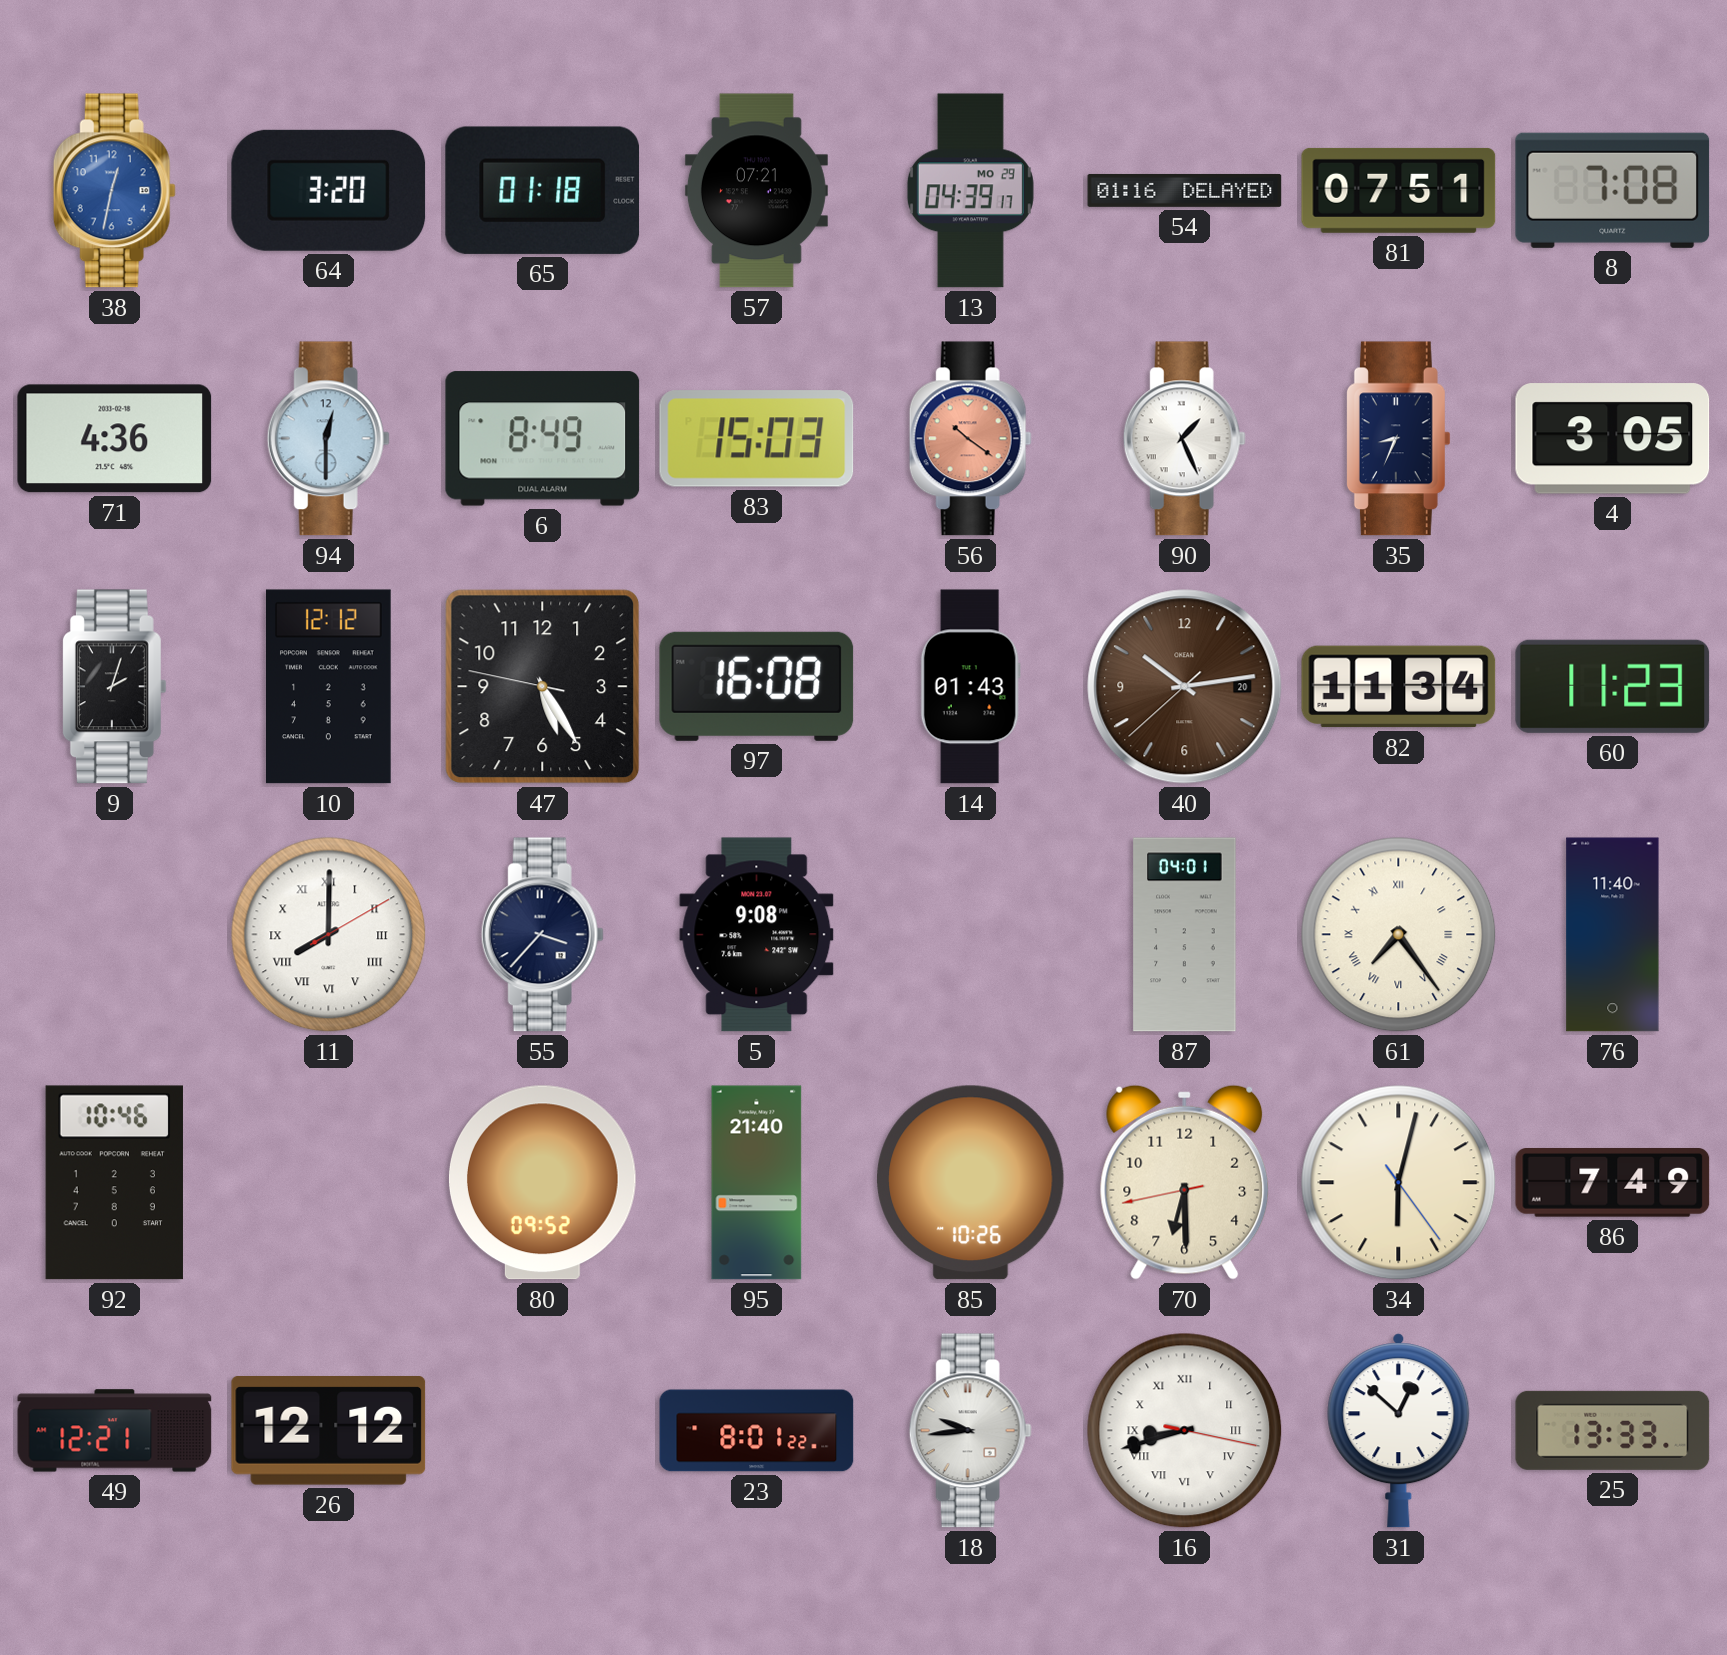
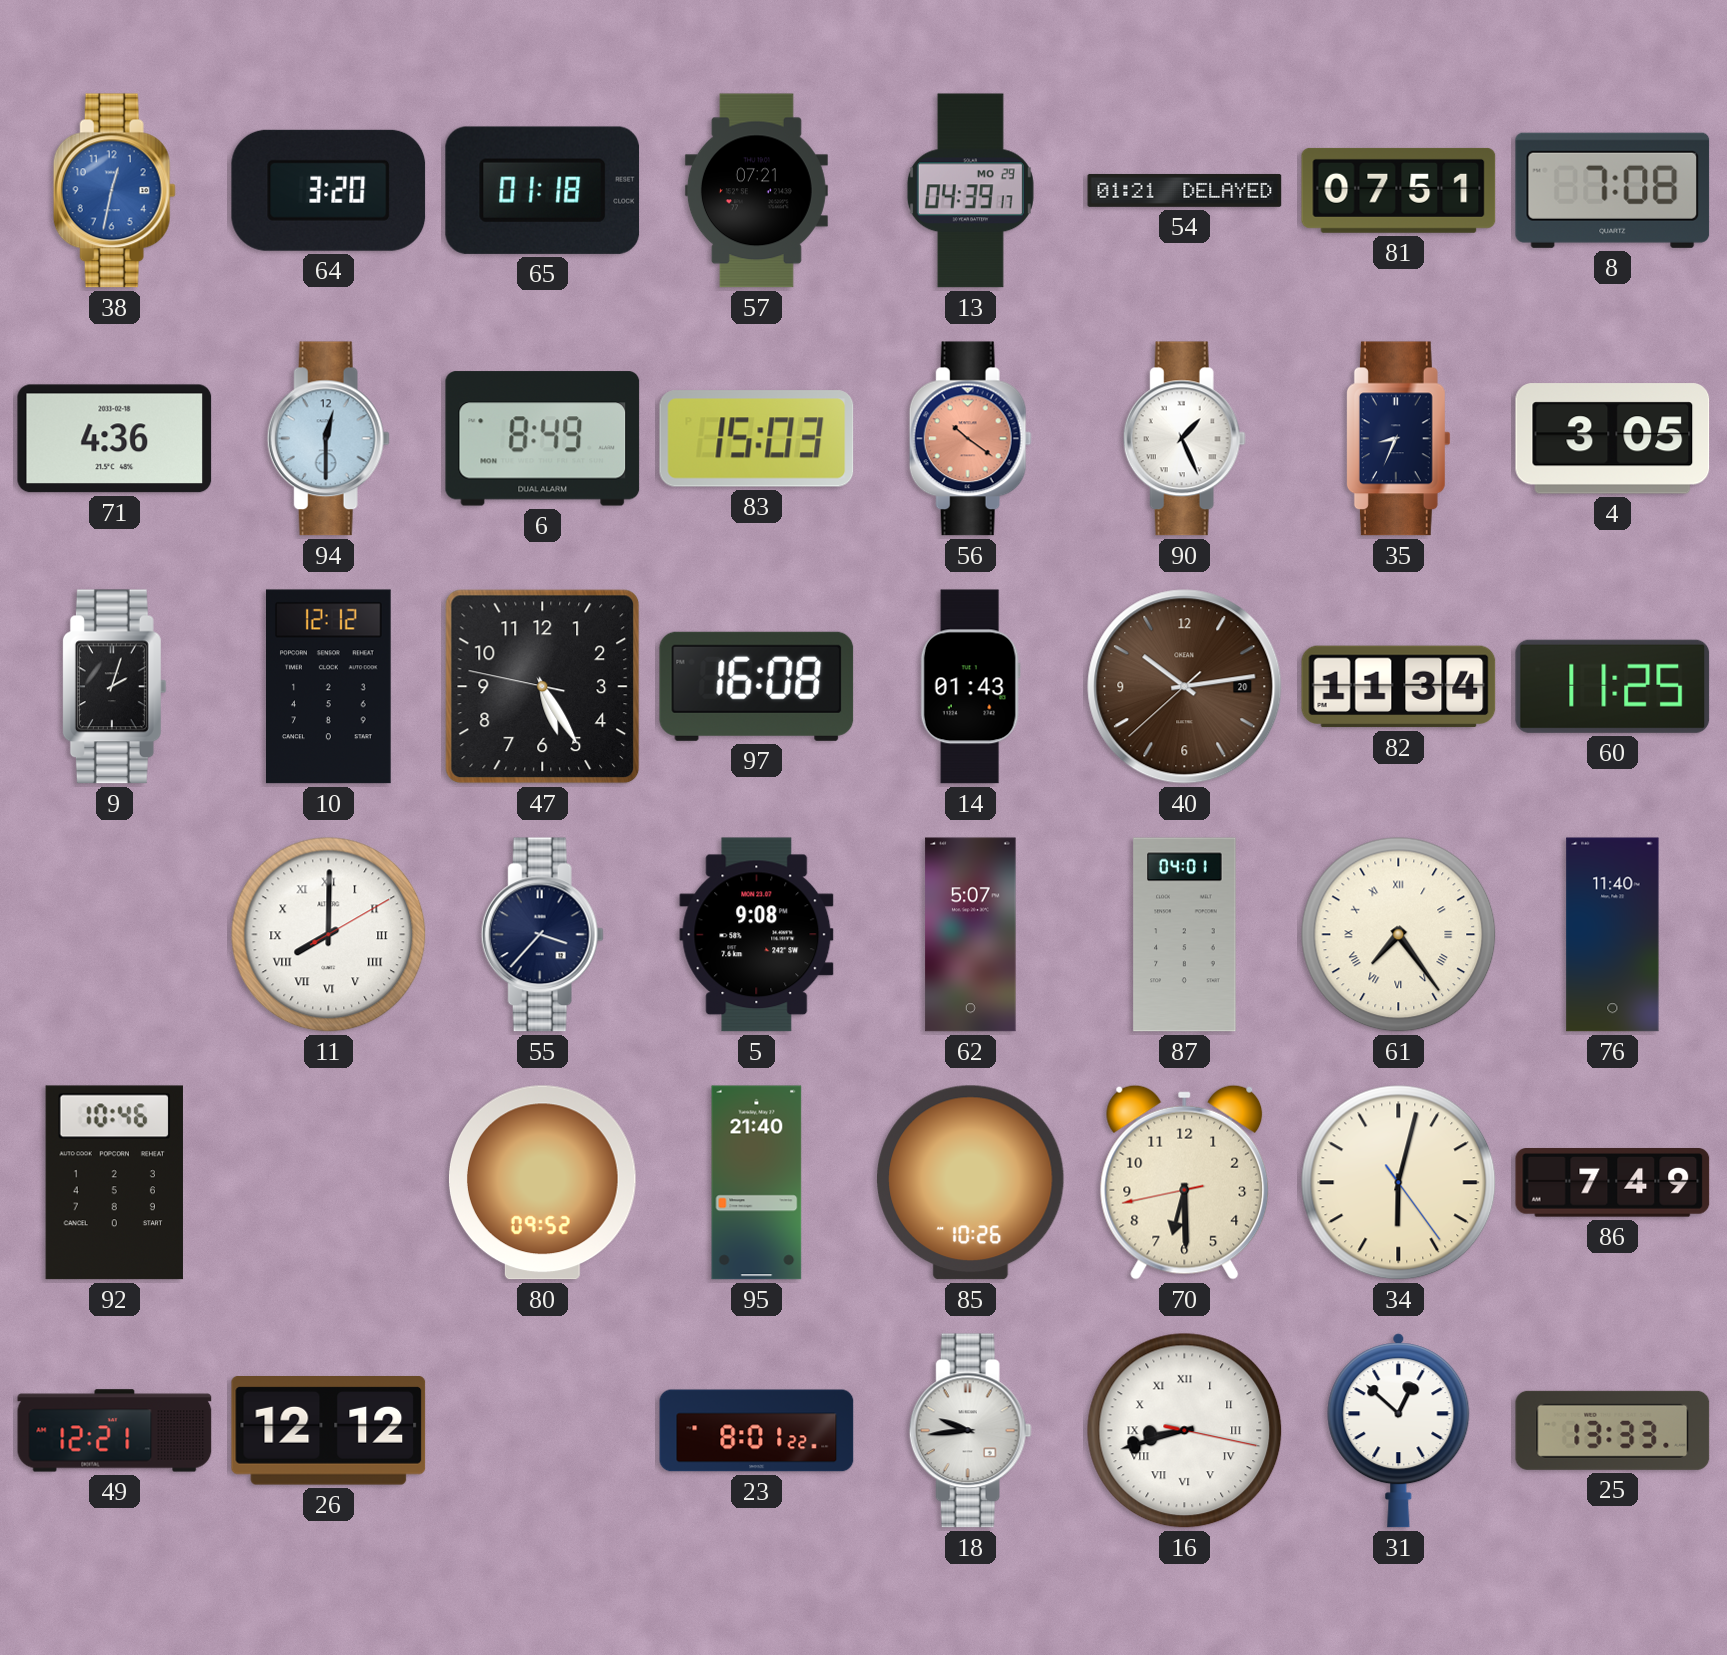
54: 01:16 -> 01:21 (1185, 190)
60: 11:23 -> 11:25 (1613, 686)
62: none -> 5:07 (971, 935)
